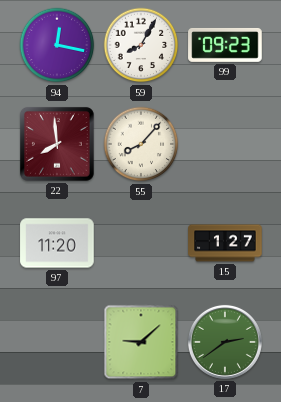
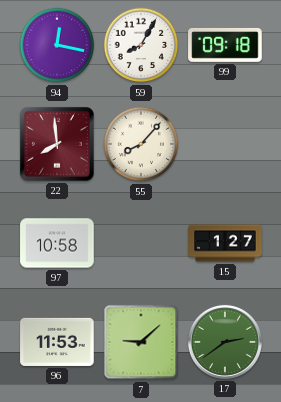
99: 09:23 -> 09:18 (225, 45)
97: 11:20 -> 10:58 (57, 243)
96: none -> 11:53 (57, 342)
